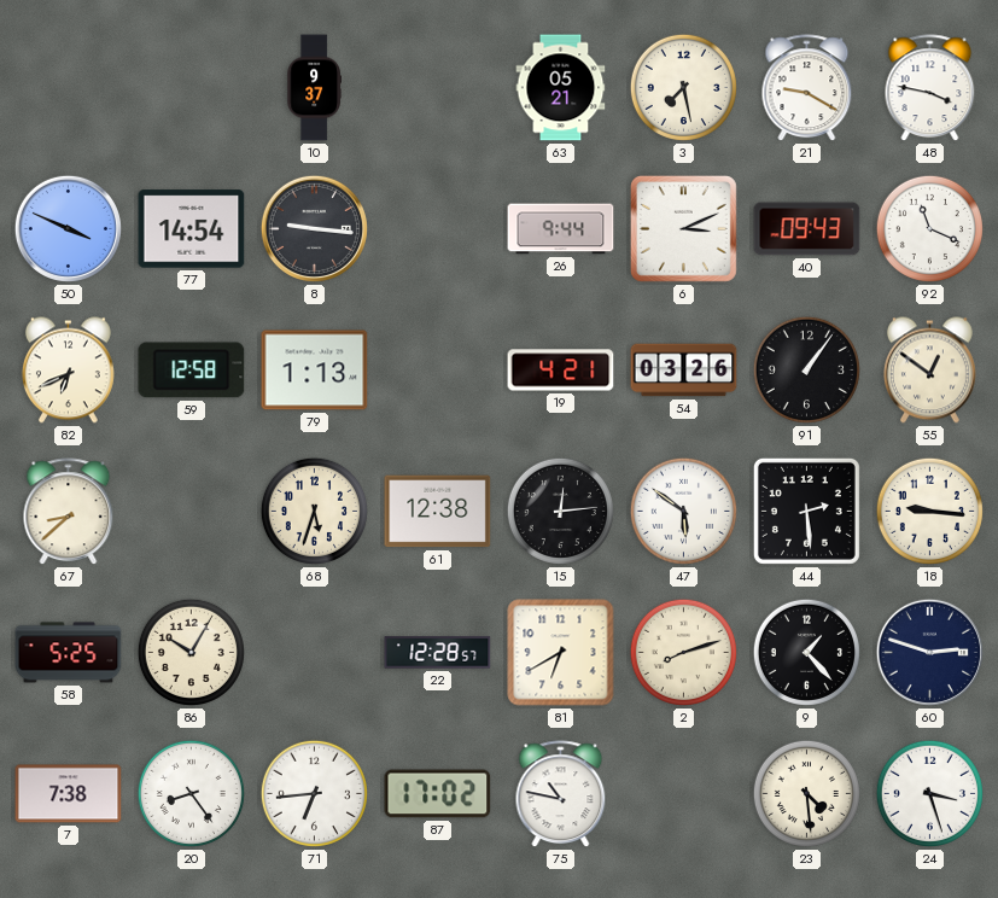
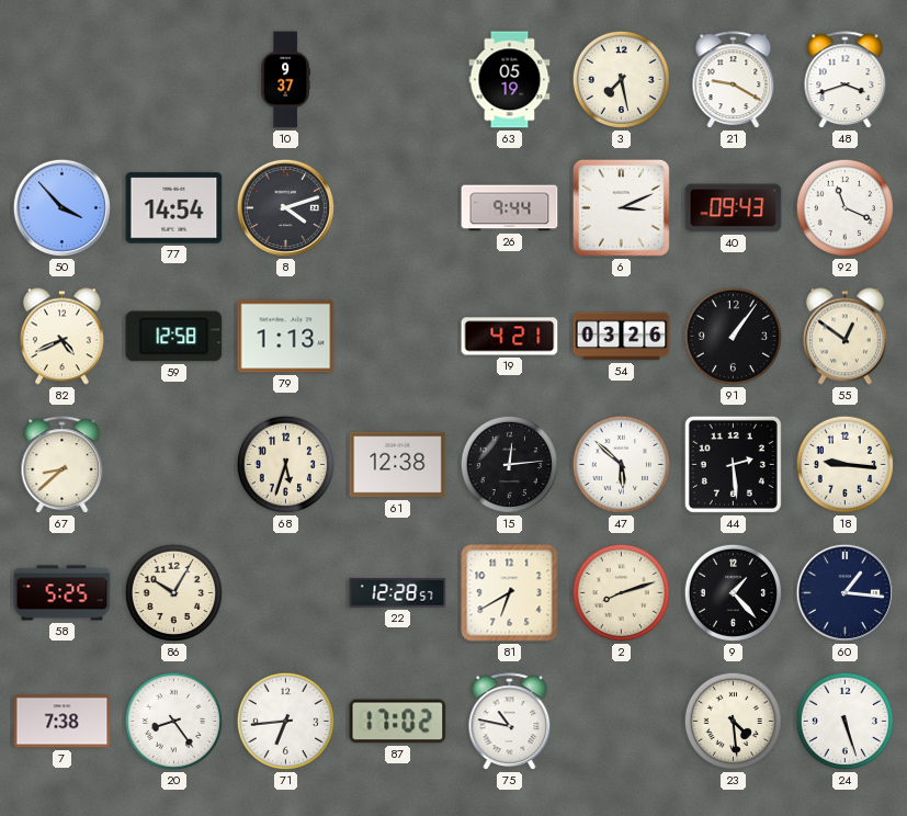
63: 05:21 -> 05:19 (510, 80)
48: 3:47 -> 3:42 (846, 80)
50: 3:49 -> 3:53 (61, 207)
8: 9:16 -> 4:12 (285, 207)
82: 6:41 -> 4:41 (61, 337)
47: 5:51 -> 5:52 (621, 464)
60: 2:48 -> 1:16 (844, 592)
24: 3:27 -> 5:27 (844, 721)
